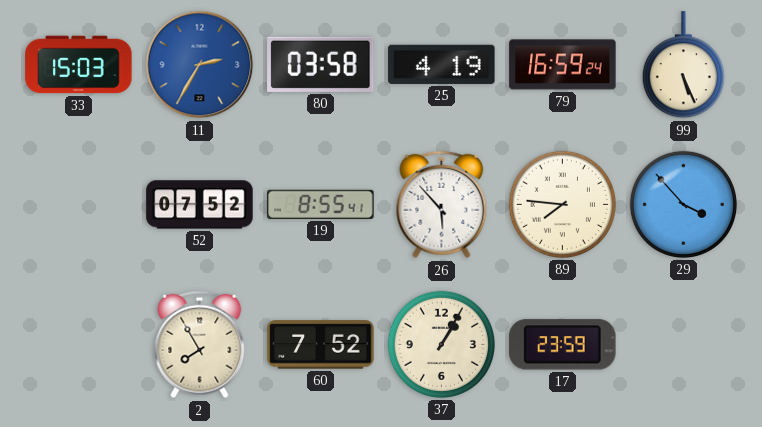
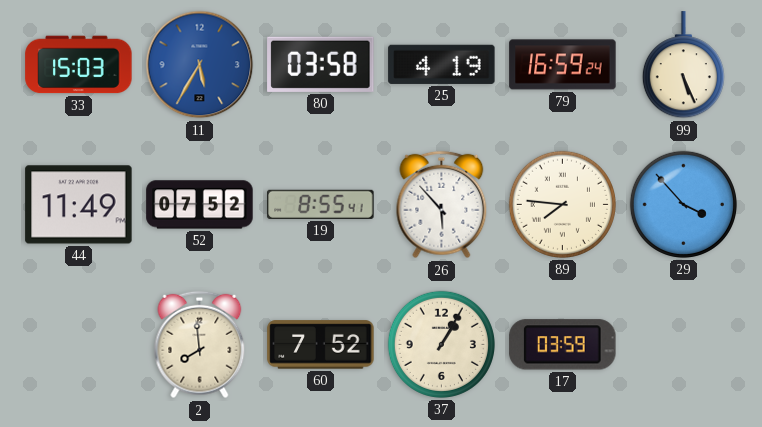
11: 2:35 -> 5:35 (200, 65)
44: none -> 11:49 (79, 205)
2: 7:55 -> 7:59 (200, 345)
17: 23:59 -> 03:59 (563, 345)
